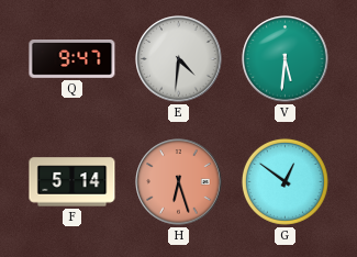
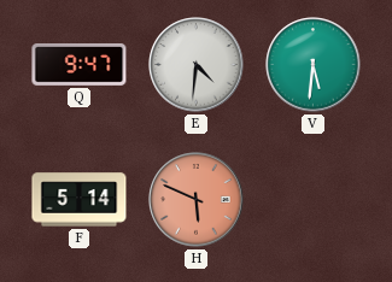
H: 6:27 -> 5:49 (197, 200)
G: 12:51 -> none (285, 181)
